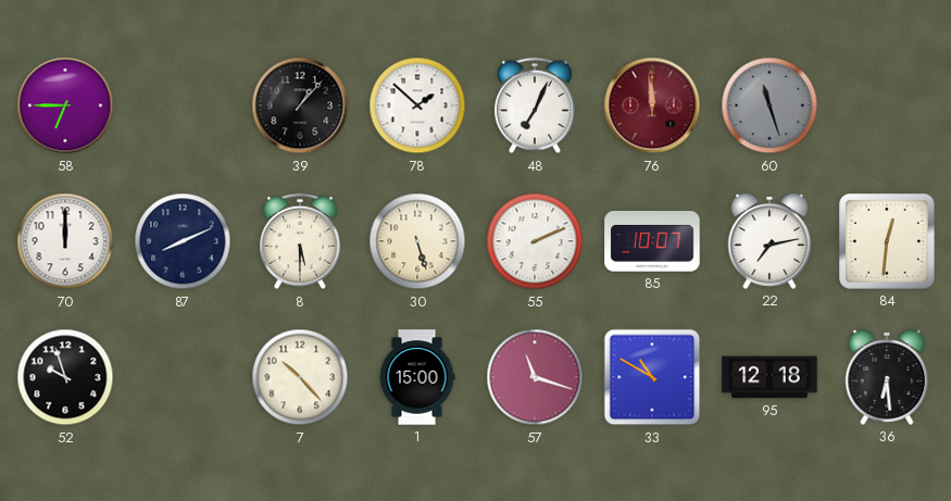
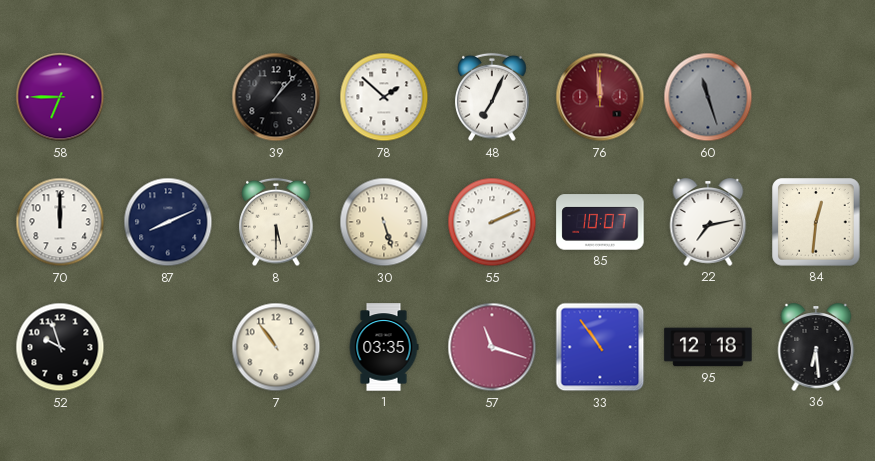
7: 10:23 -> 10:54 (276, 347)
1: 15:00 -> 03:35 (384, 347)
33: 10:50 -> 10:54 (600, 347)
